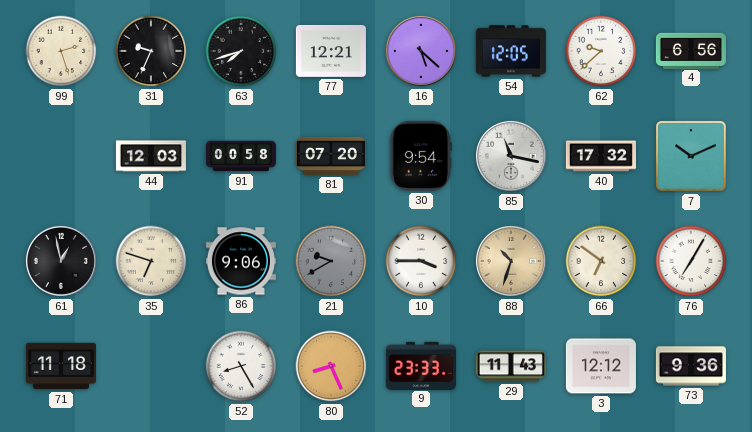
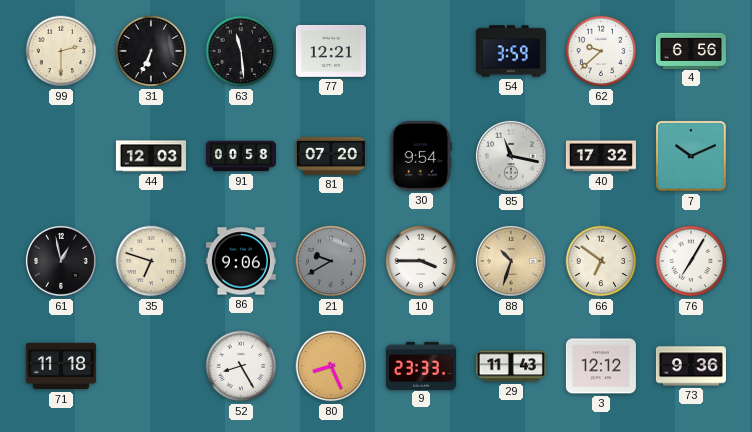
99: 2:27 -> 2:30 (61, 51)
31: 9:34 -> 6:34 (151, 51)
63: 7:42 -> 11:29 (241, 51)
16: 5:22 -> none (421, 51)
54: 12:05 -> 3:59 (511, 51)
